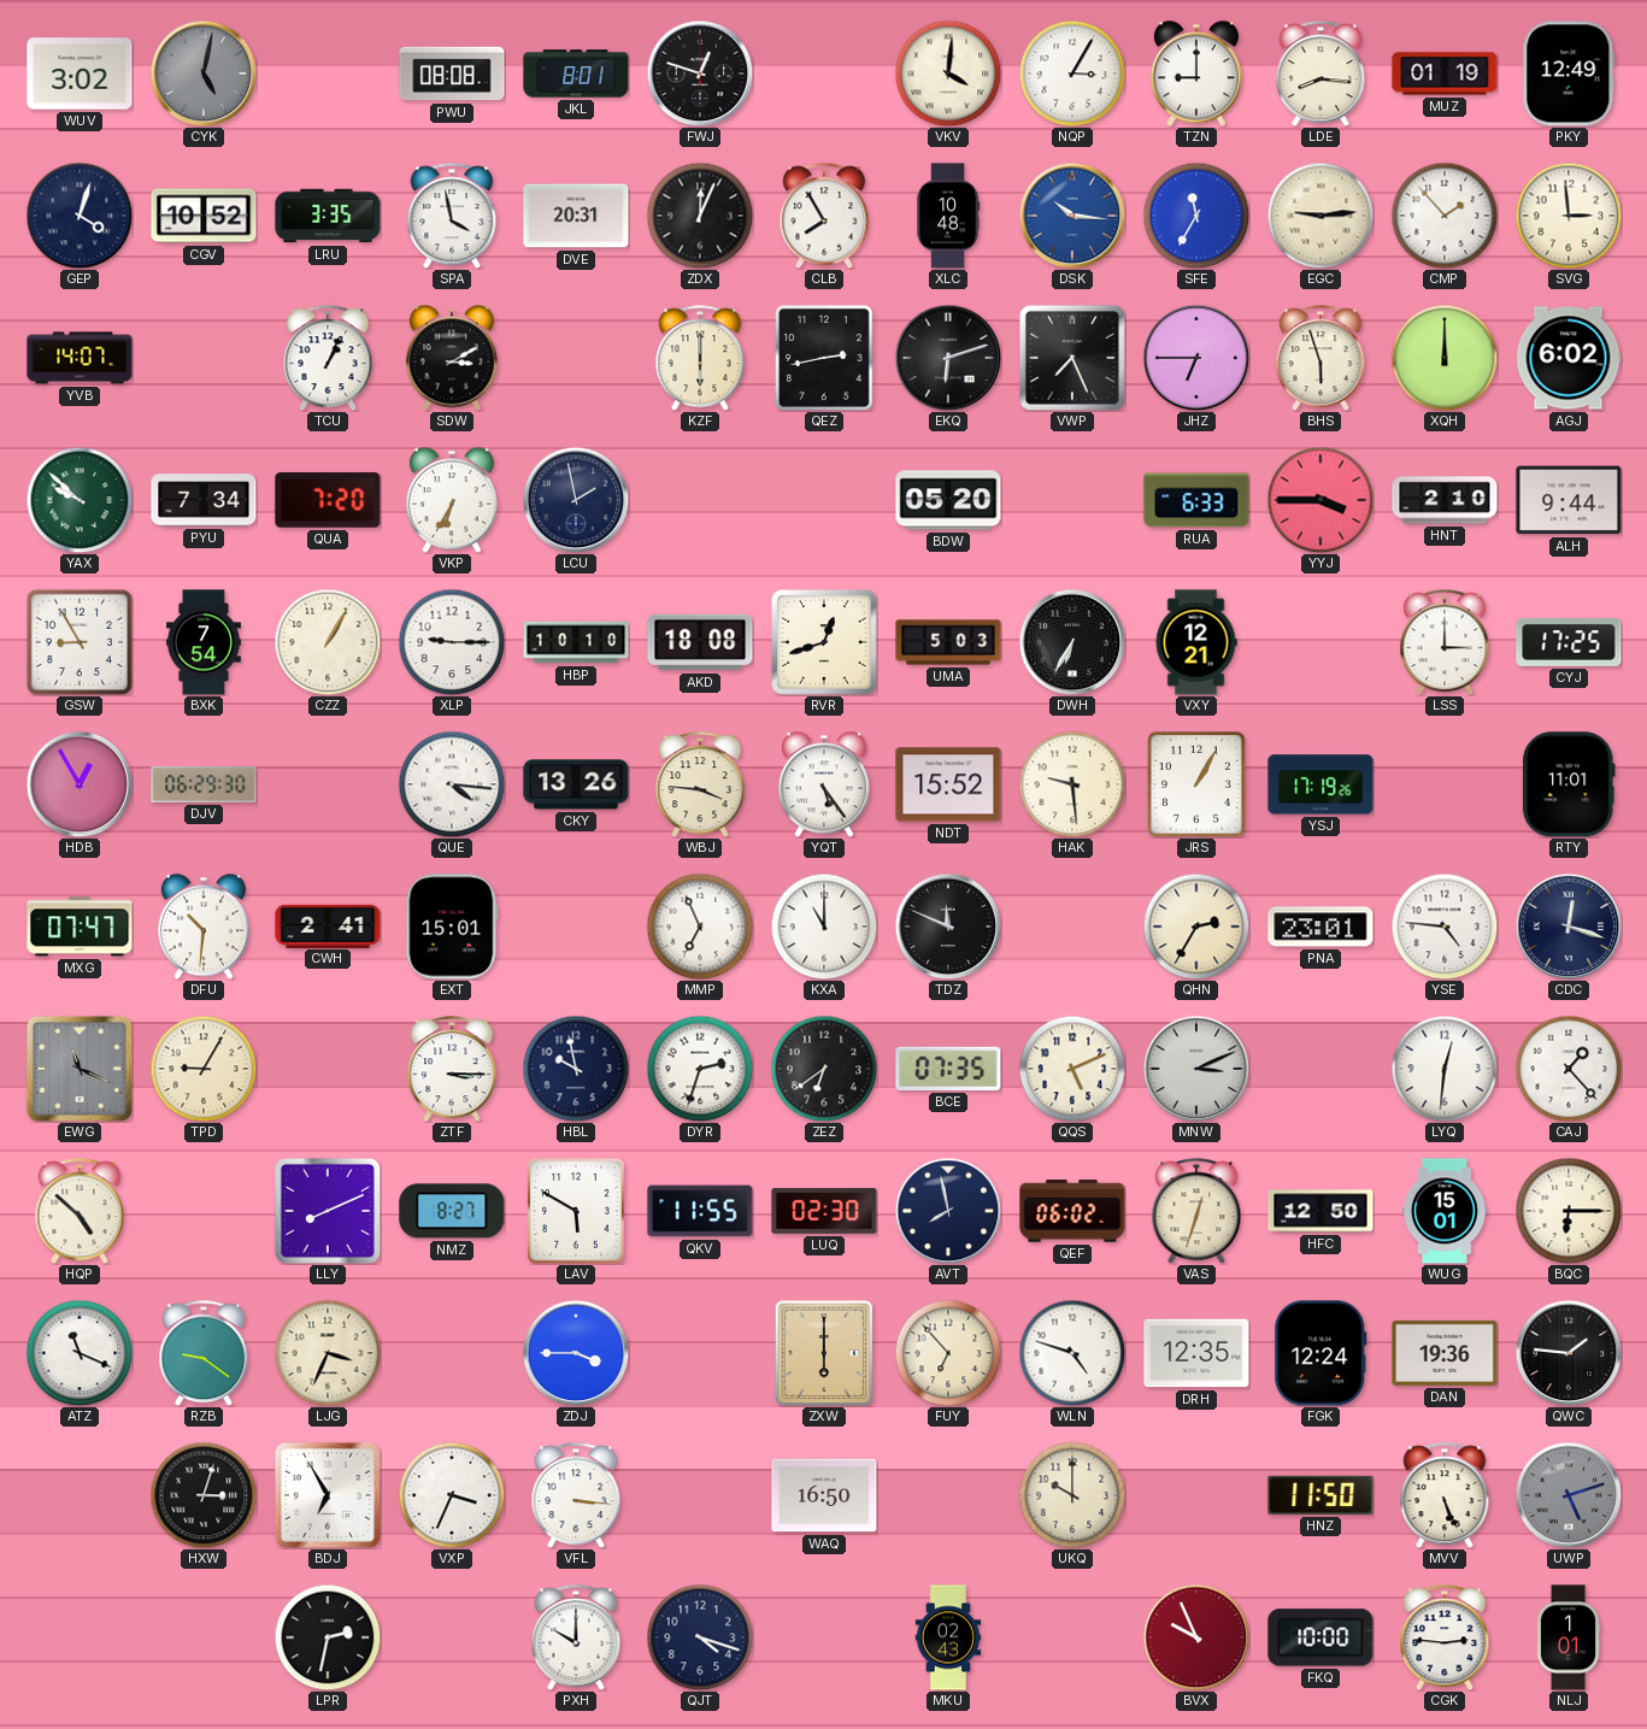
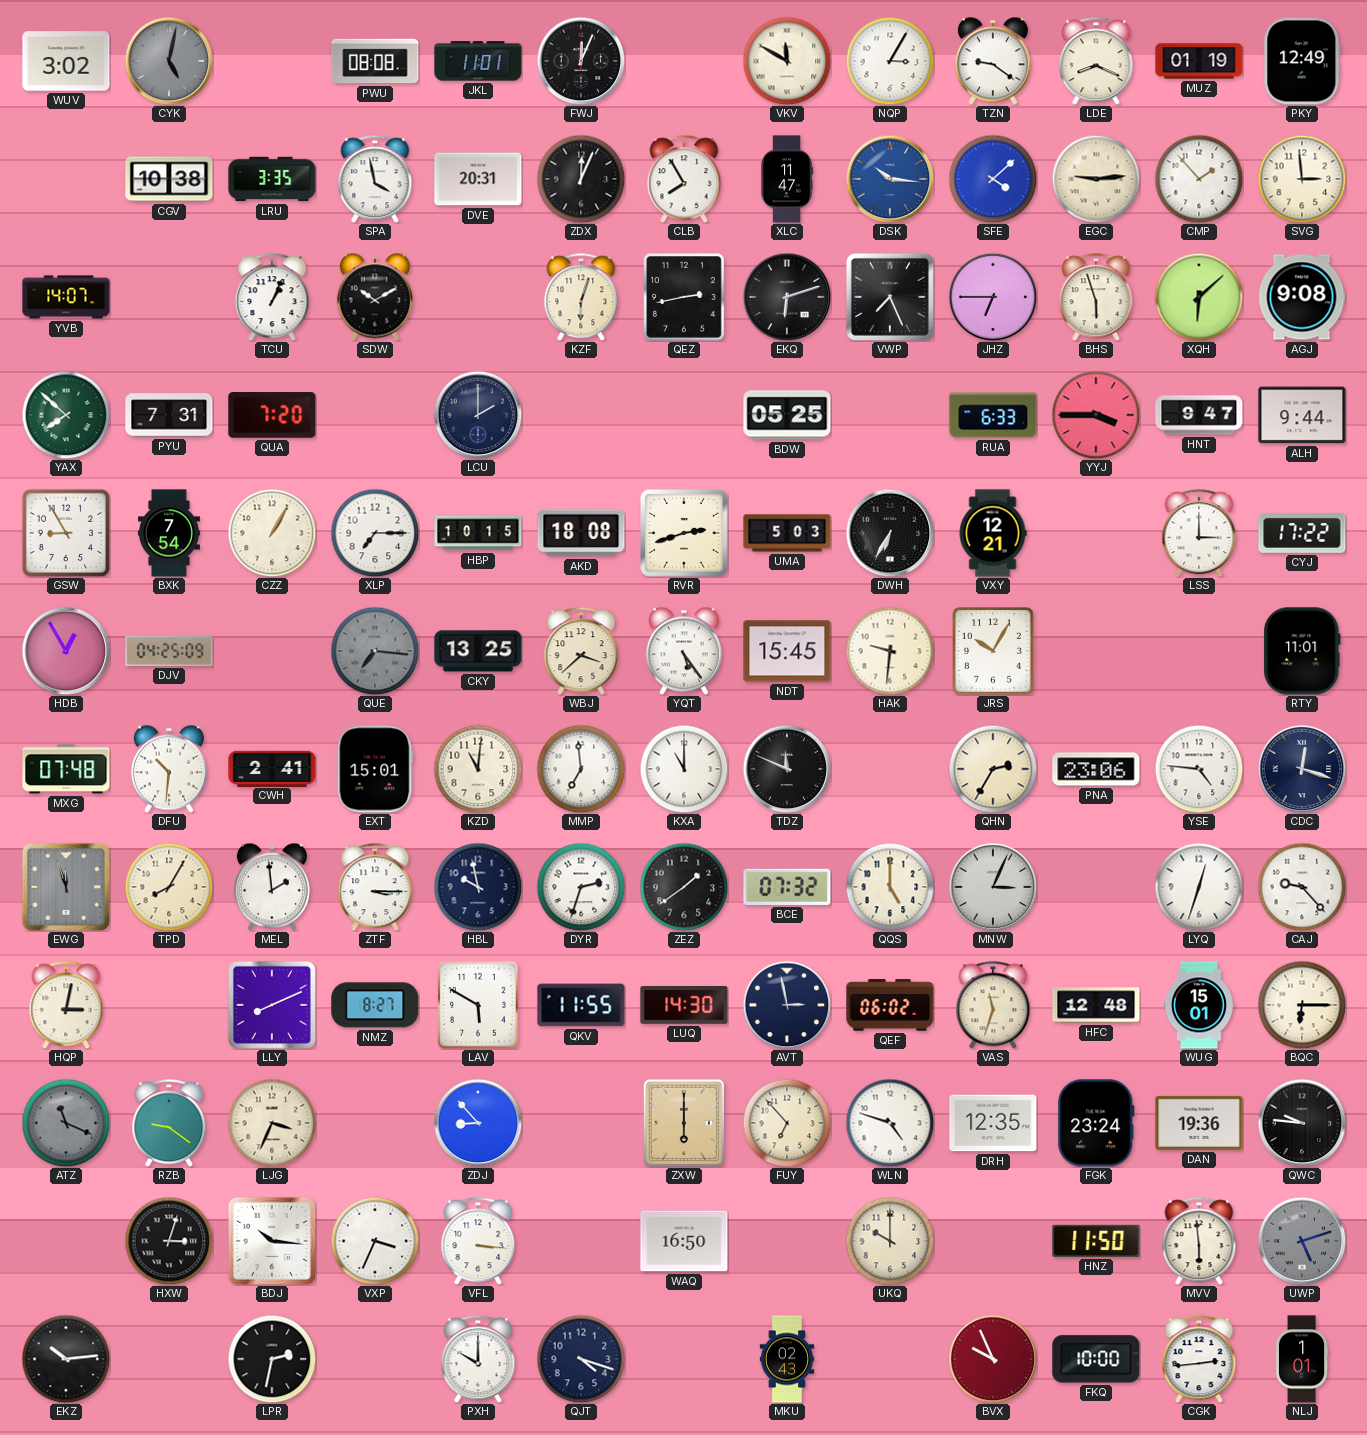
JKL: 8:01 -> 11:01 (478, 61)
FWJ: 12:48 -> 12:04 (581, 61)
VKV: 4:01 -> 11:50 (787, 61)
TZN: 9:00 -> 9:21 (993, 61)
LDE: 8:16 -> 8:19 (1096, 61)
GEP: 4:03 -> none (80, 216)
CGV: 10:52 -> 10:38 (169, 179)
XLC: 10:48 -> 11:47 (788, 179)
SFE: 11:35 -> 4:08 (993, 179)
SDW: 3:10 -> 10:10 (375, 297)
KZF: 6:00 -> 6:03 (581, 297)
XQH: 12:00 -> 6:08 (1199, 297)
AGJ: 6:02 -> 9:08 (1302, 297)
YAX: 9:52 -> 7:52 (66, 415)
PYU: 7:34 -> 7:31 (169, 415)
VKP: 6:35 -> none (452, 500)
LCU: 1:58 -> 2:00 (478, 415)
BDW: 05:20 -> 05:25 (787, 415)
HNT: 2:10 -> 9:47 (1199, 415)
XLP: 9:15 -> 7:15 (375, 533)
HBP: 10:10 -> 10:15 (478, 533)
RVR: 12:42 -> 2:42 (684, 533)
CYJ: 17:25 -> 17:22 (1302, 533)
DJV: 06:29 -> 04:25 (169, 651)
QUE: 4:16 -> 7:16 (375, 651)
QUE dial: white -> grey (375, 651)
CKY: 13:26 -> 13:25 (478, 651)
WBJ: 3:46 -> 3:38 (581, 651)
NDT: 15:52 -> 15:45 (787, 651)
HAK: 9:29 -> 9:31 (890, 651)
JRS: 1:05 -> 10:05 (994, 652)
YSJ: 17:19 -> none (1320, 784)
MXG: 07:47 -> 07:48 (66, 769)
KZD: none -> 11:01 (478, 769)
MMP: 6:56 -> 6:59 (581, 769)
PNA: 23:01 -> 23:06 (1096, 769)
EWG: 11:19 -> 11:57 (66, 887)
TPD: 9:05 -> 8:05 (169, 887)
MEL: none -> 1:59 (272, 887)
ZEZ: 6:39 -> 1:39 (684, 887)
BCE: 07:35 -> 07:32 (787, 887)
QQS: 5:11 -> 5:00 (890, 887)
MNW: 3:11 -> 3:04 (993, 887)
LYQ: 12:31 -> 12:33 (1199, 887)
CAJ: 1:23 -> 9:23 (1302, 887)
HQP: 4:52 -> 3:02 (66, 1005)
LUQ: 02:30 -> 14:30 (684, 1006)
AVT: 7:58 -> 2:58 (787, 1005)
VAS: 12:33 -> 11:33 (993, 1005)
HFC: 12:50 -> 12:48 (1096, 1005)
ATZ dial: white -> grey (66, 1123)
ZDJ: 3:45 -> 8:53 (478, 1123)
FGK: 12:24 -> 23:24 (1096, 1123)
QWC: 1:46 -> 9:46 (1302, 1123)
BDJ: 6:55 -> 10:16 (272, 1241)
MVV: 5:26 -> 5:59 (1199, 1241)
EKZ: none -> 10:14 (66, 1359)
CGK: 2:46 -> 2:44 (1199, 1359)
